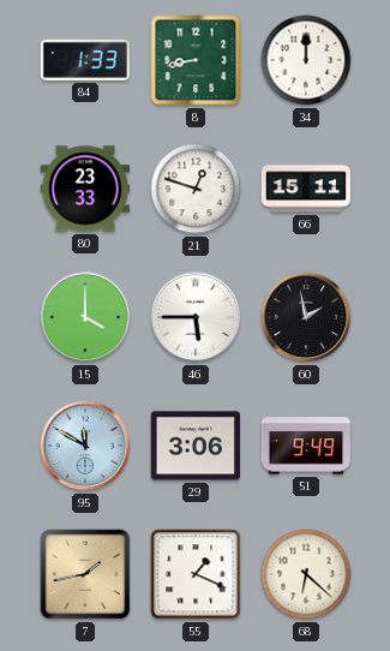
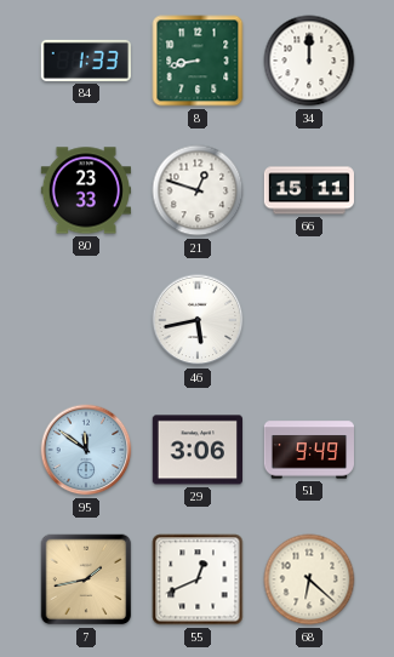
15: 4:00 -> none (85, 317)
46: 5:45 -> 5:43 (198, 320)
60: 1:58 -> none (306, 317)
95: 11:50 -> 11:51 (86, 450)
55: 1:19 -> 12:41 (198, 579)
